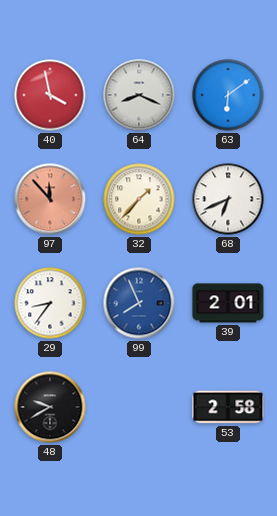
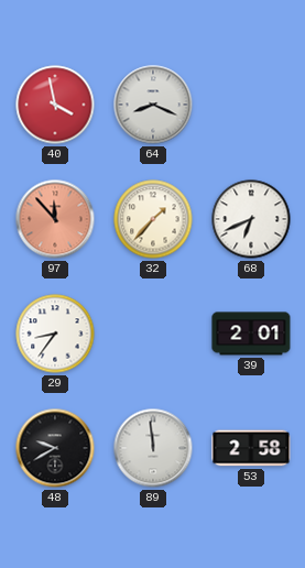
63: 6:09 -> none (228, 95)
99: 7:56 -> none (139, 303)
89: none -> 11:59 (153, 448)
